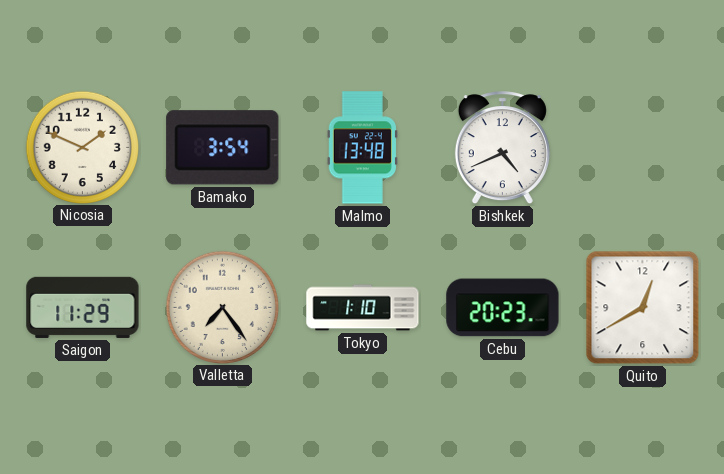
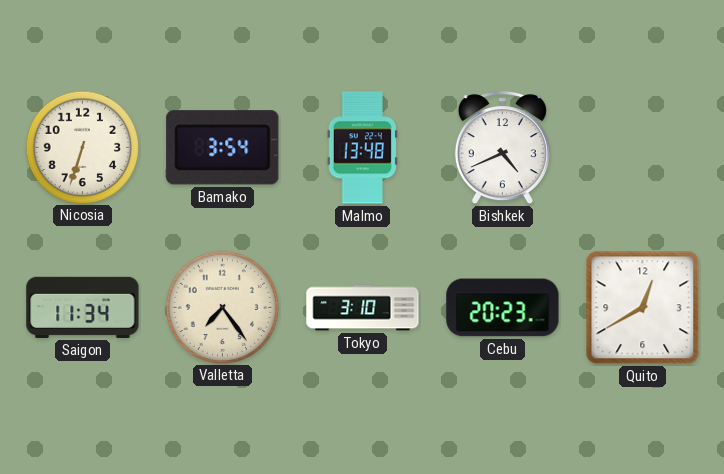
Nicosia: 1:49 -> 6:33 (82, 147)
Saigon: 11:29 -> 11:34 (83, 307)
Tokyo: 1:10 -> 3:10 (363, 308)
